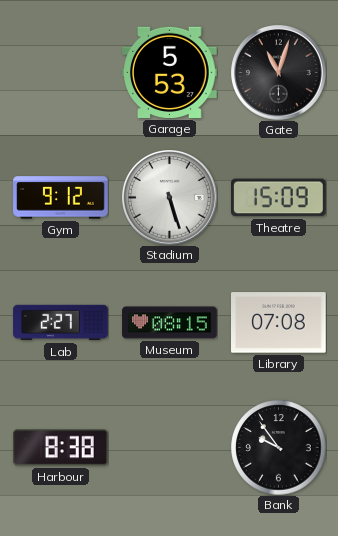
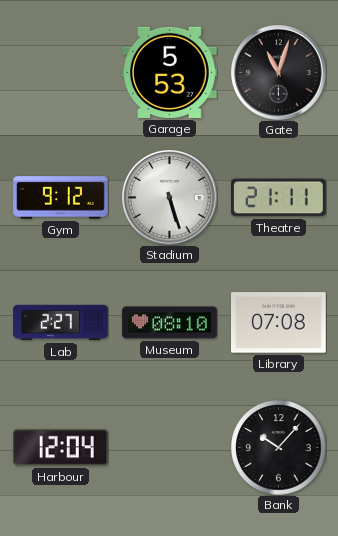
Theatre: 15:09 -> 21:11 (279, 198)
Museum: 08:15 -> 08:10 (170, 323)
Harbour: 8:38 -> 12:04 (61, 448)
Bank: 9:54 -> 10:07 (278, 447)
